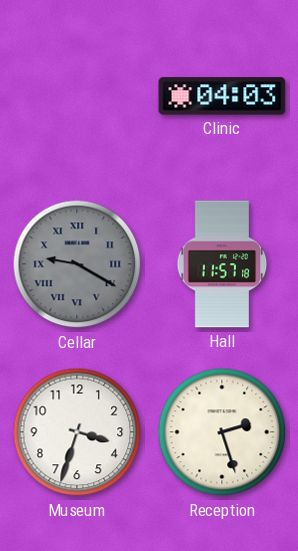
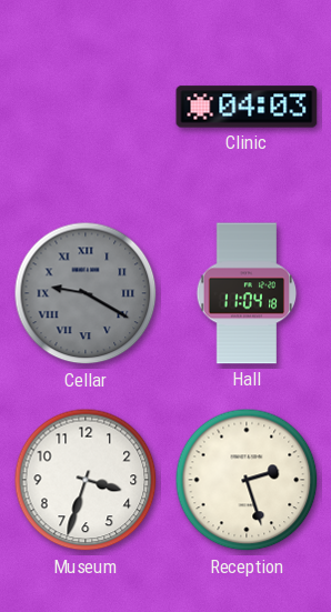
Hall: 11:57 -> 11:04 (247, 293)
